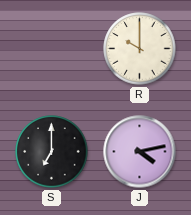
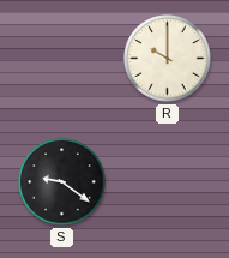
S: 7:00 -> 9:21 (62, 182)
J: 4:13 -> none (140, 152)
